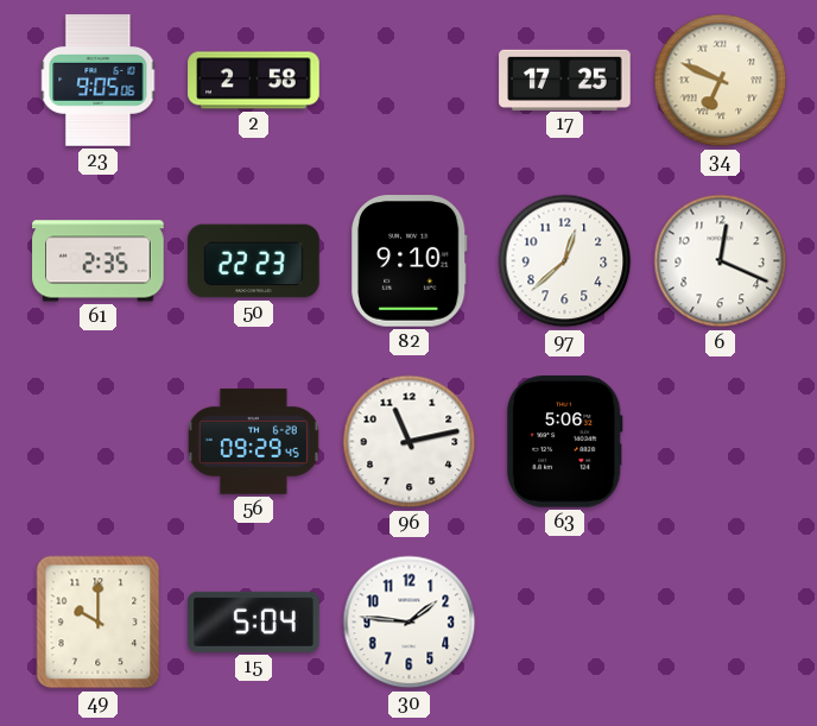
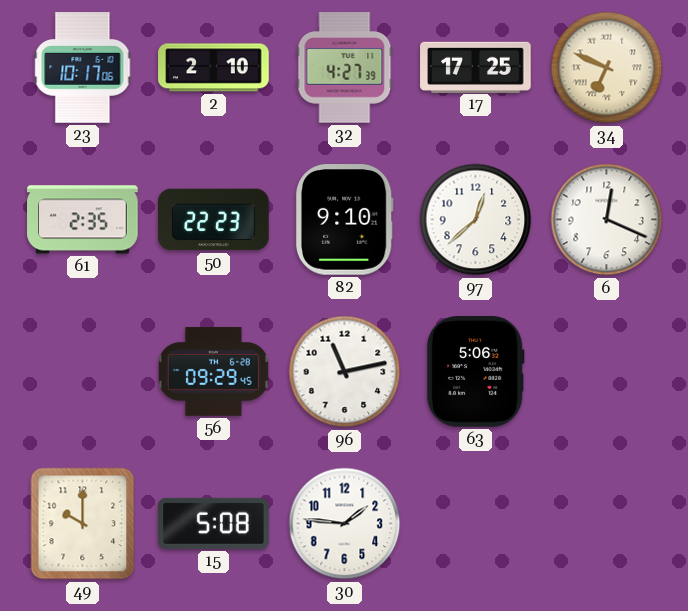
23: 9:05 -> 10:17 (83, 68)
2: 2:58 -> 2:10 (214, 68)
32: none -> 4:27 (345, 68)
15: 5:04 -> 5:08 (214, 523)
